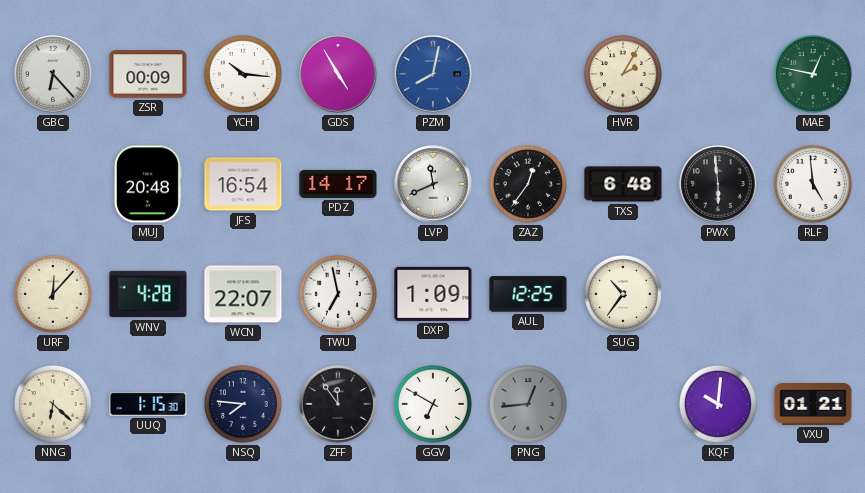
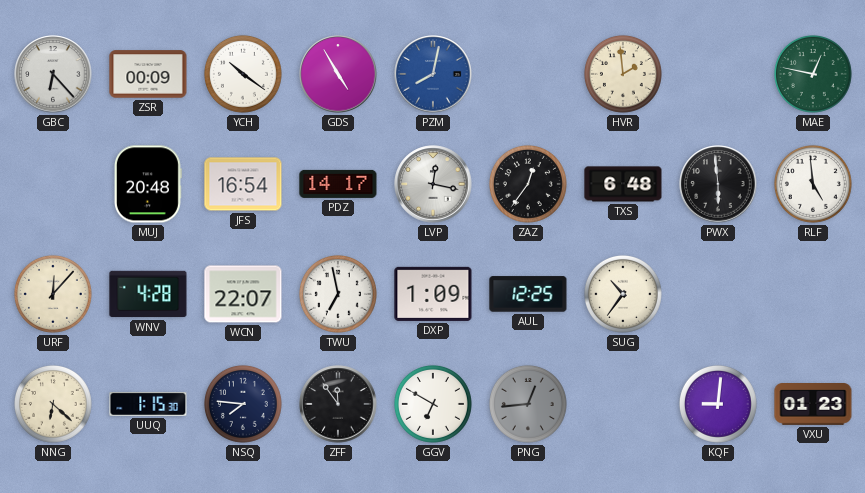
YCH: 10:16 -> 10:21 (243, 74)
HVR: 2:05 -> 1:59 (623, 74)
LVP: 11:41 -> 12:17 (433, 184)
KQF: 10:01 -> 9:01 (718, 404)
VXU: 01:21 -> 01:23 (813, 405)
